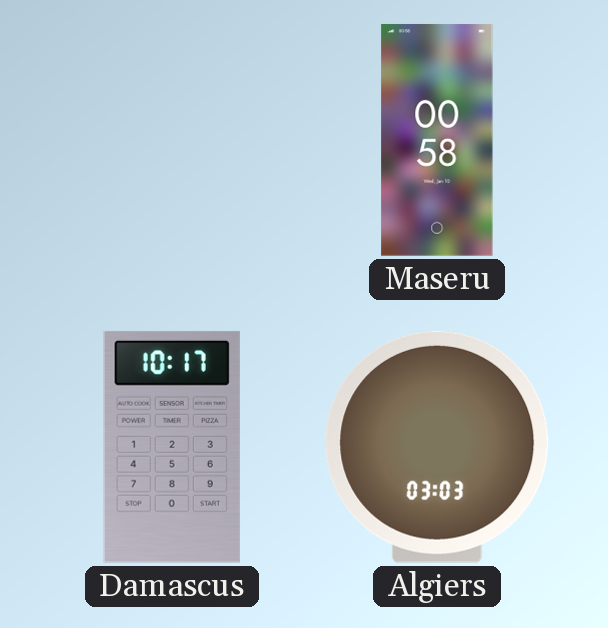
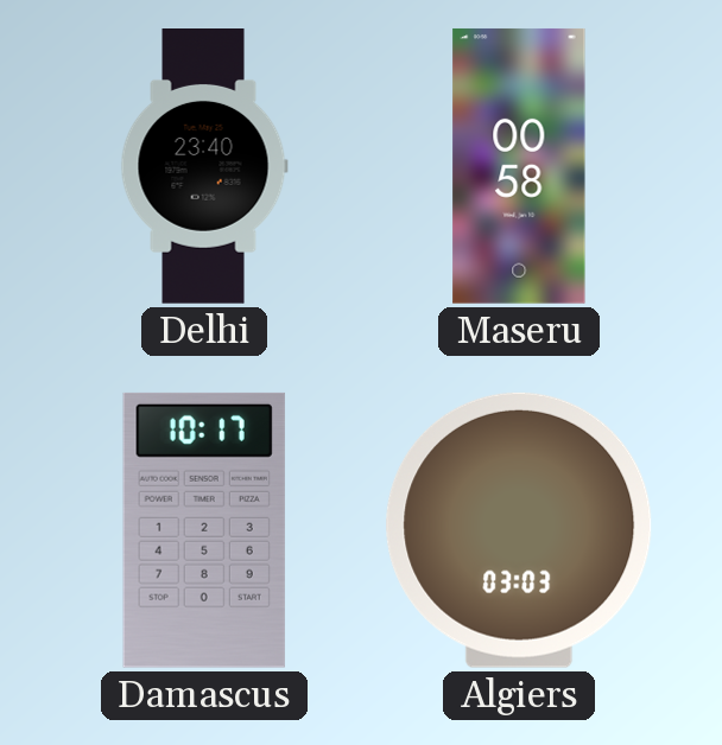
Delhi: none -> 23:40 (204, 167)
